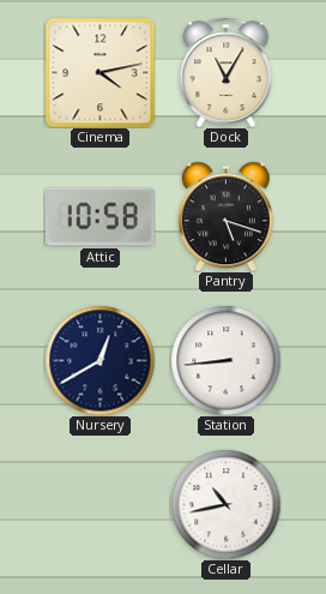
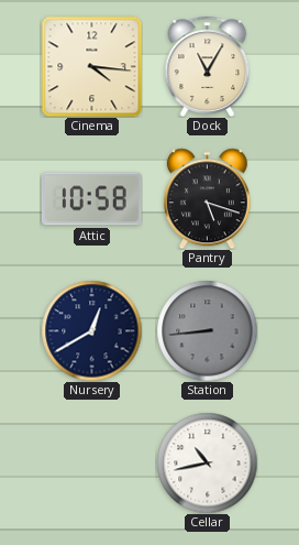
Cinema: 4:13 -> 4:16 (91, 66)
Station dial: white -> grey (207, 330)
